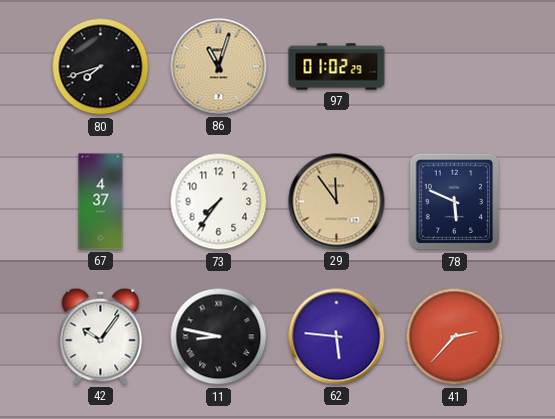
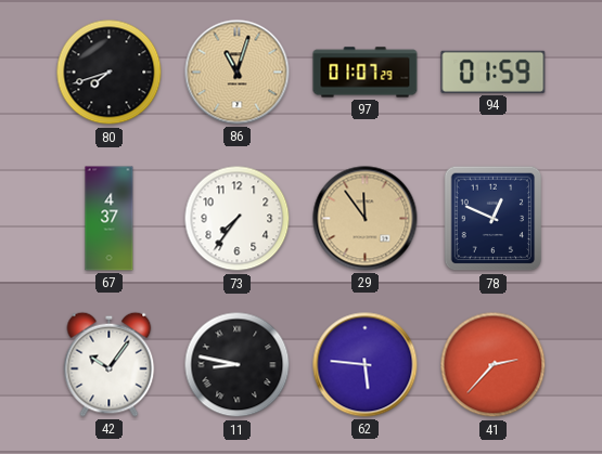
97: 01:02 -> 01:07 (366, 73)
94: none -> 01:59 (494, 72)
78: 5:49 -> 12:49 (494, 219)
